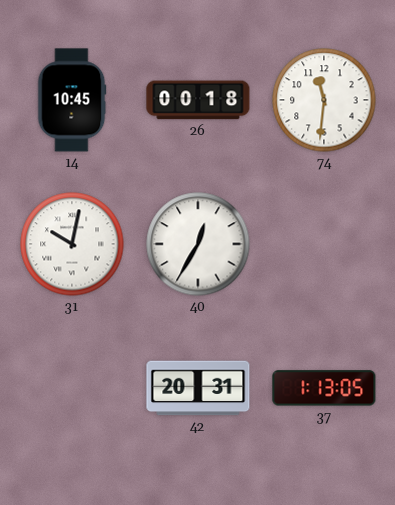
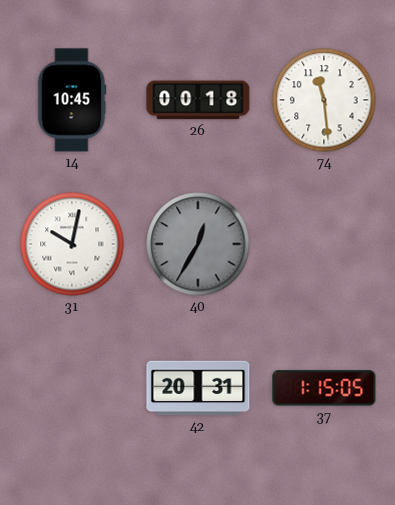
74: 11:31 -> 11:29 (324, 100)
40 dial: white -> grey (198, 244)
37: 1:13 -> 1:15 (324, 388)
